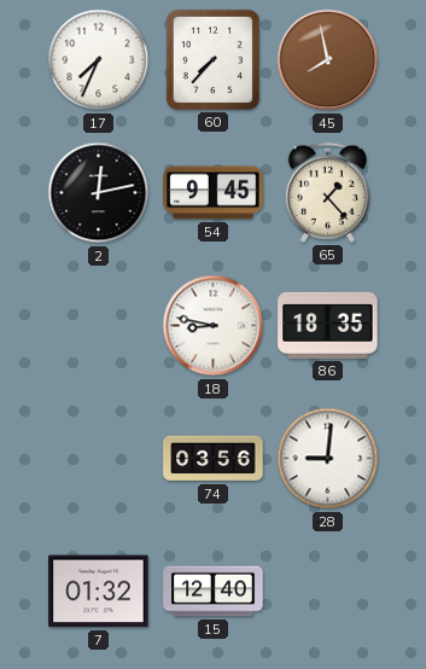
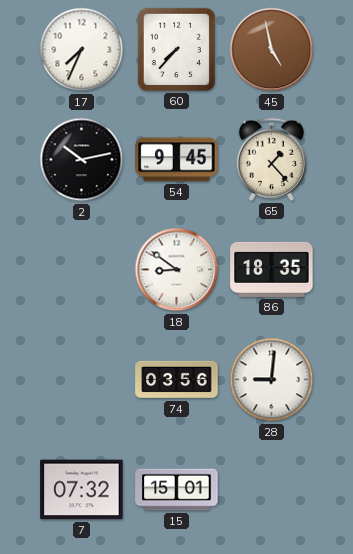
45: 7:58 -> 4:58 (272, 50)
2: 12:13 -> 10:13 (82, 160)
18: 8:47 -> 8:51 (177, 270)
7: 01:32 -> 07:32 (82, 490)
15: 12:40 -> 15:01 (177, 490)
